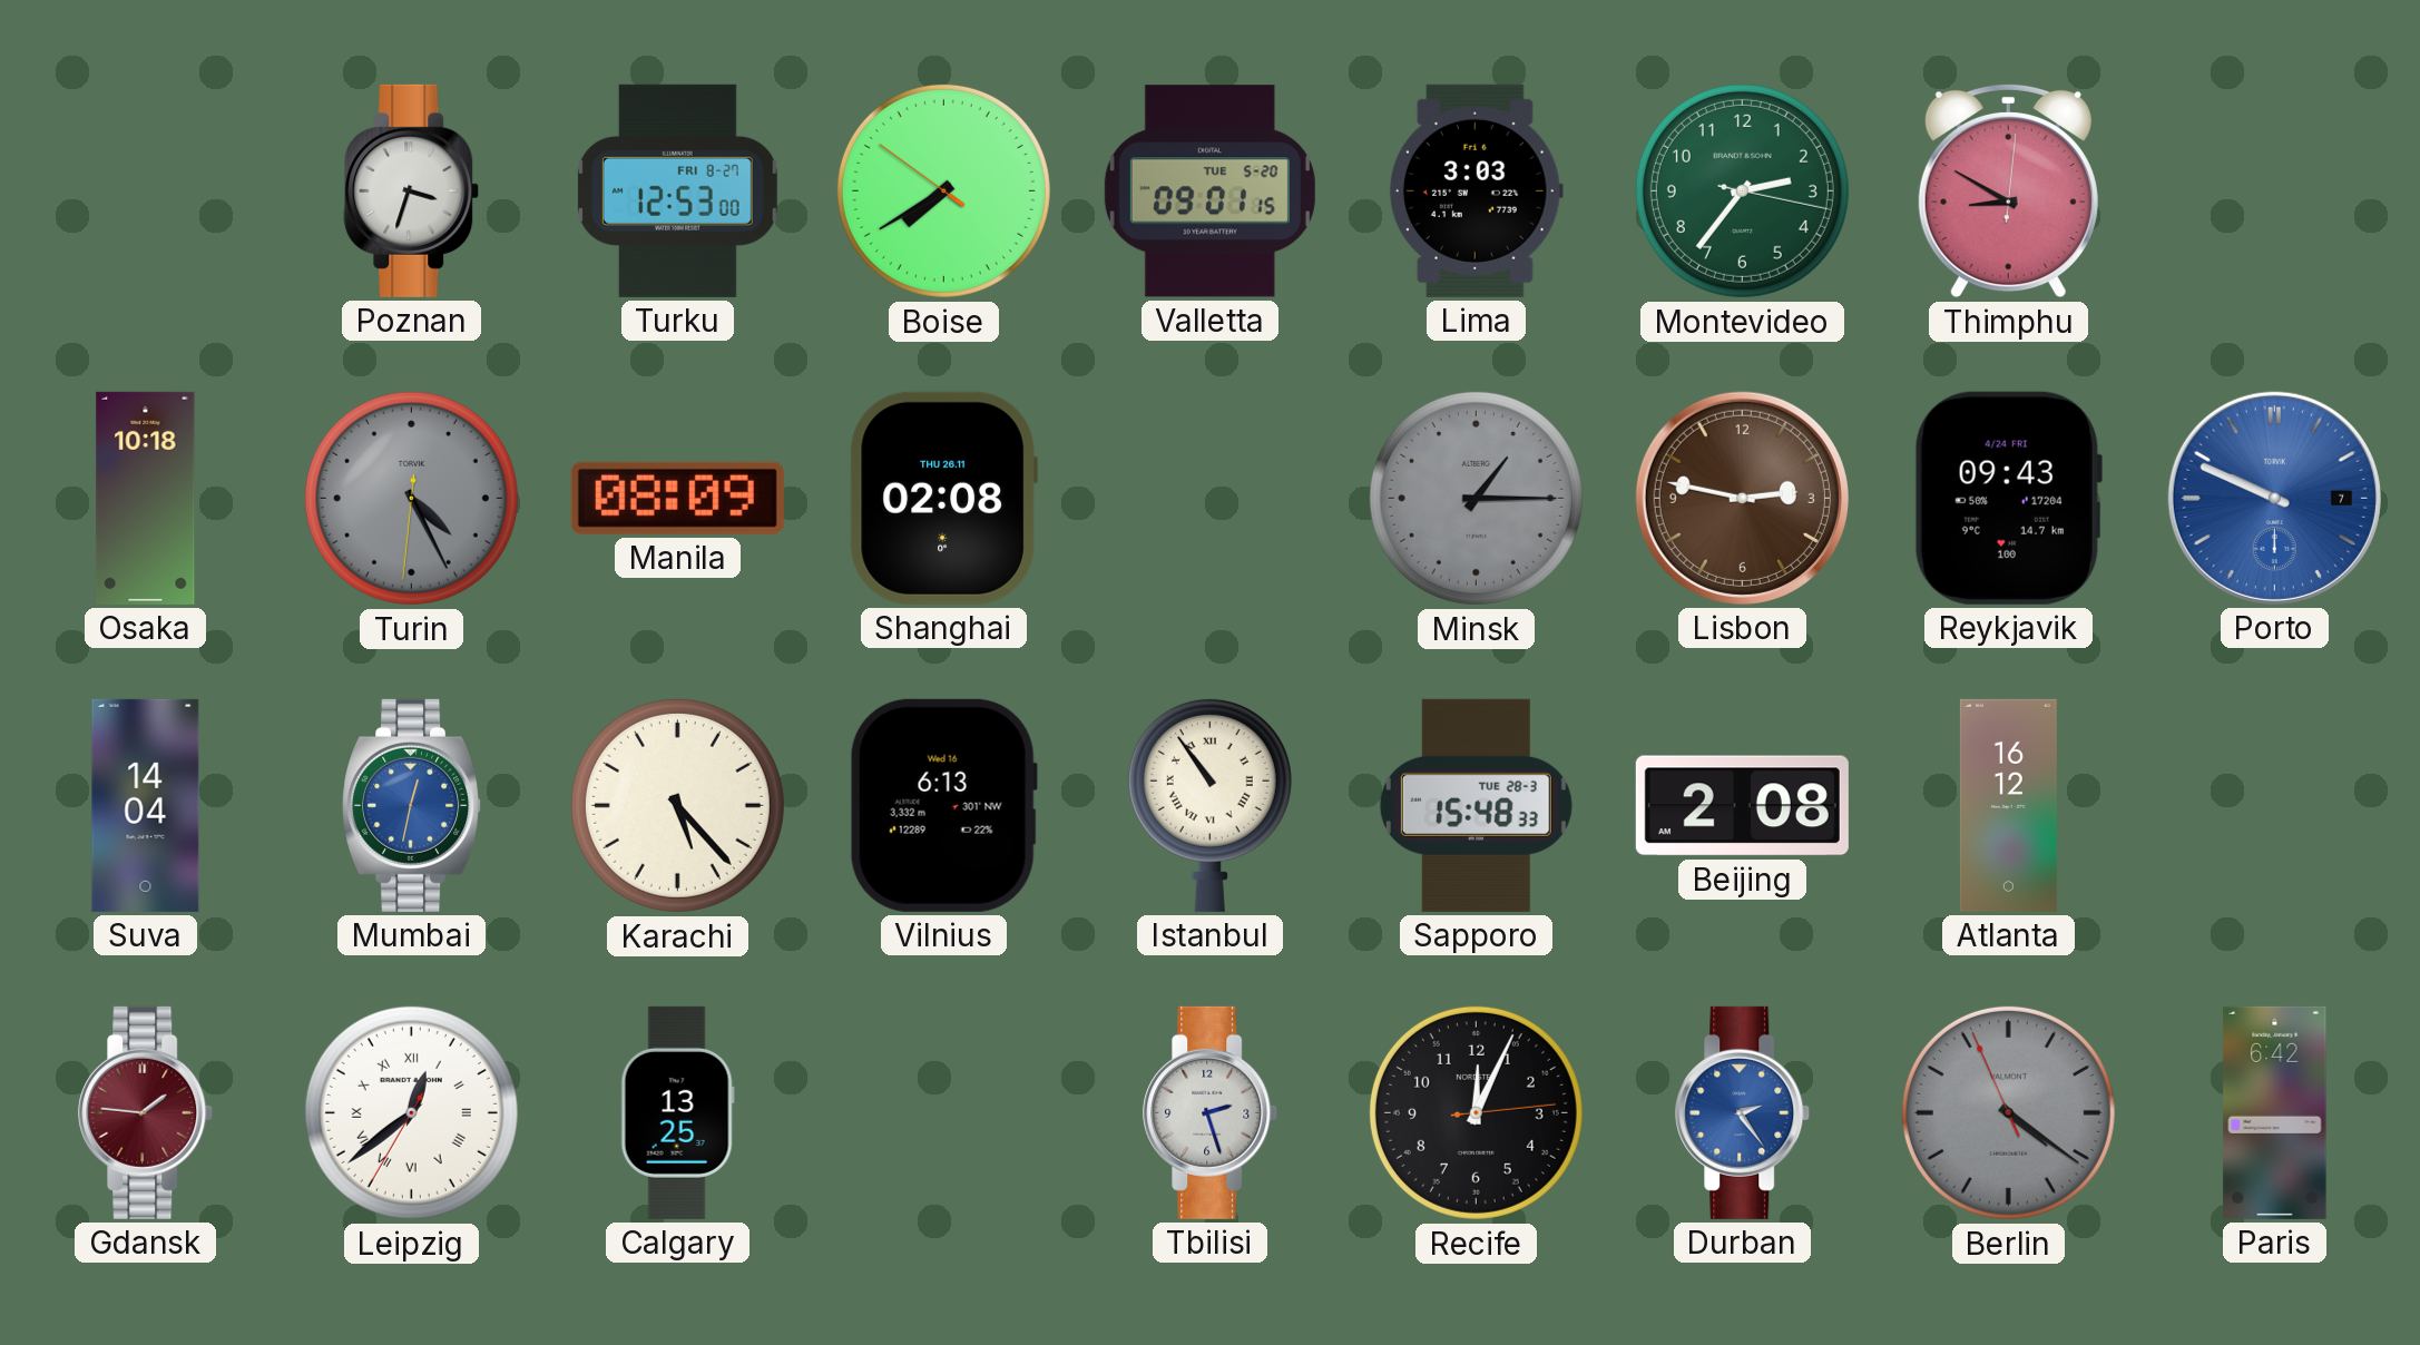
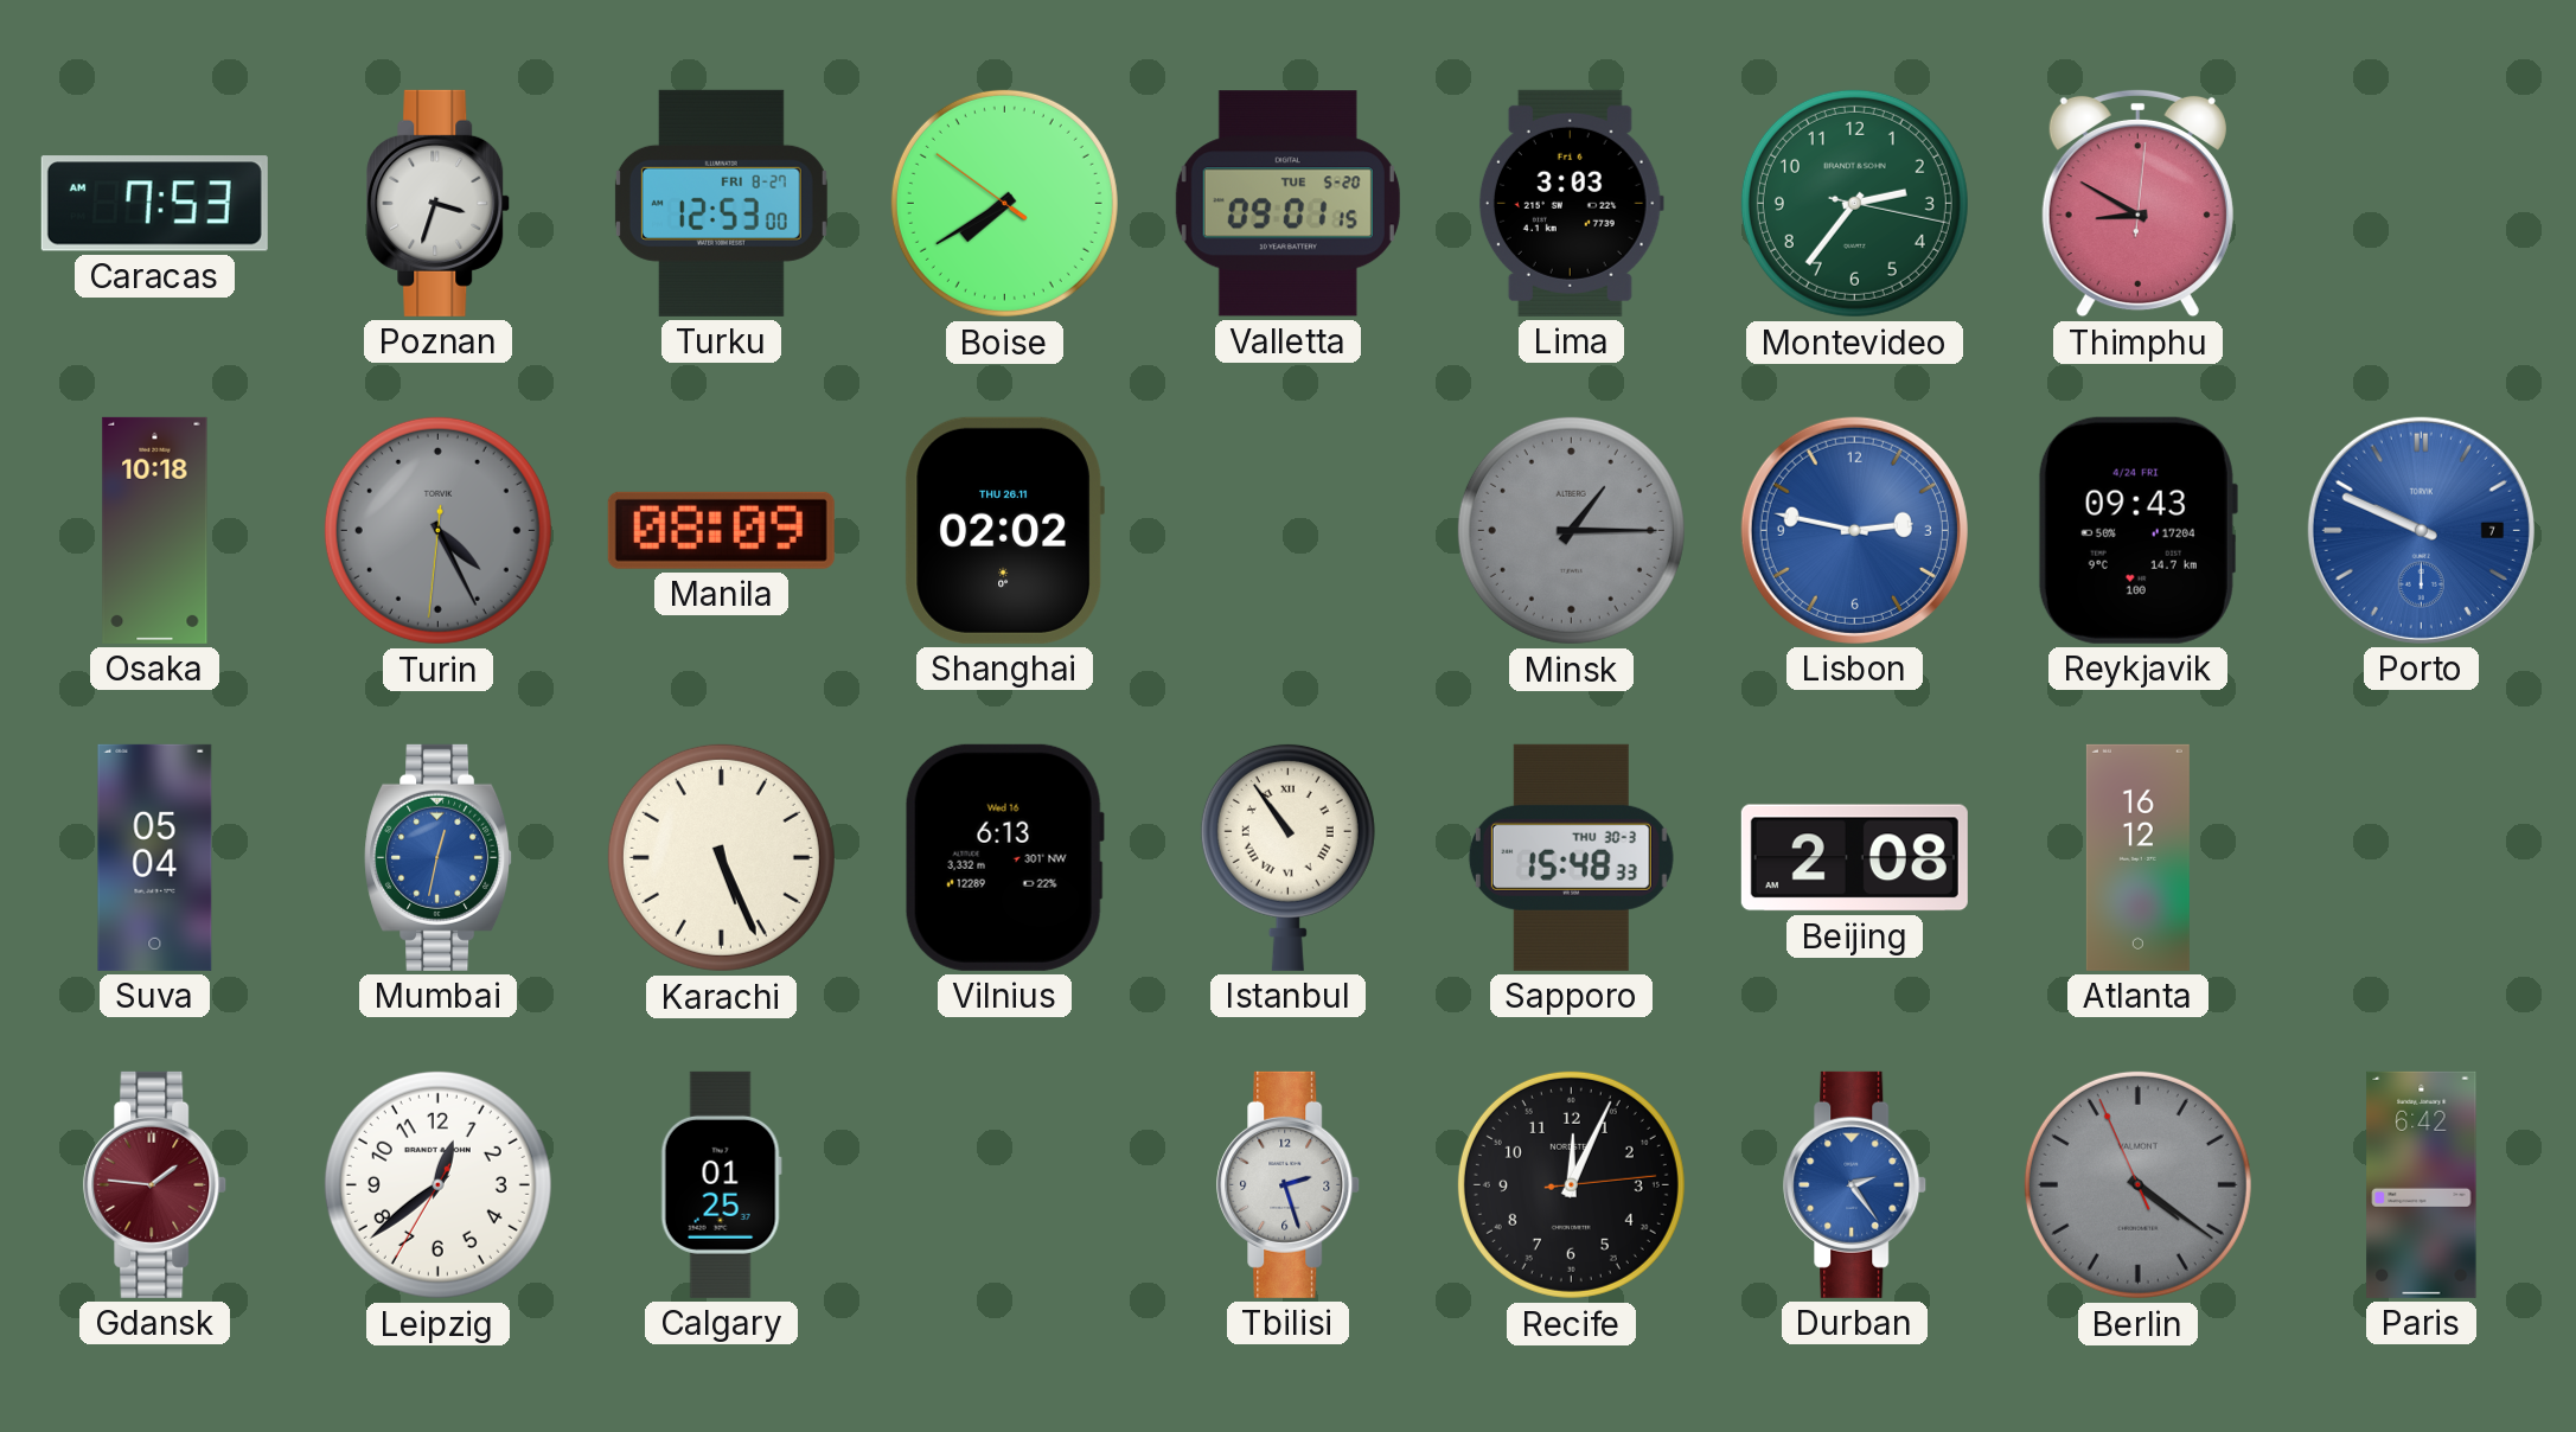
Caracas: none -> 7:53 (154, 204)
Shanghai: 02:08 -> 02:02 (1004, 530)
Lisbon dial: brown -> blue (1854, 530)
Suva: 14:04 -> 05:04 (155, 857)
Karachi: 5:23 -> 5:26 (721, 857)
Sapporo date: TUE 28-3 -> THU 30-3 (1571, 857)
Leipzig numerals: Roman -> Arabic (437, 1184)
Calgary: 13:25 -> 01:25 (721, 1184)
